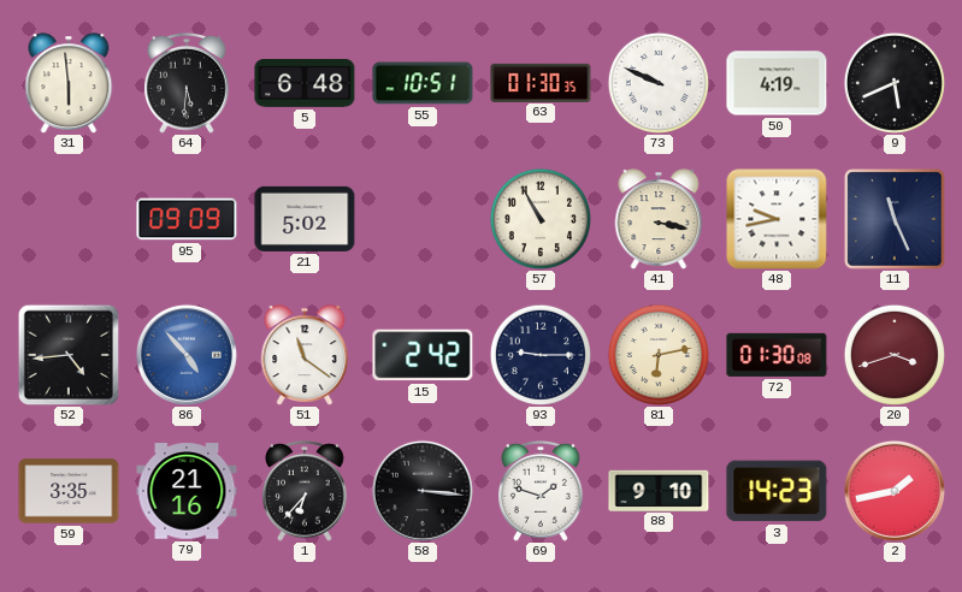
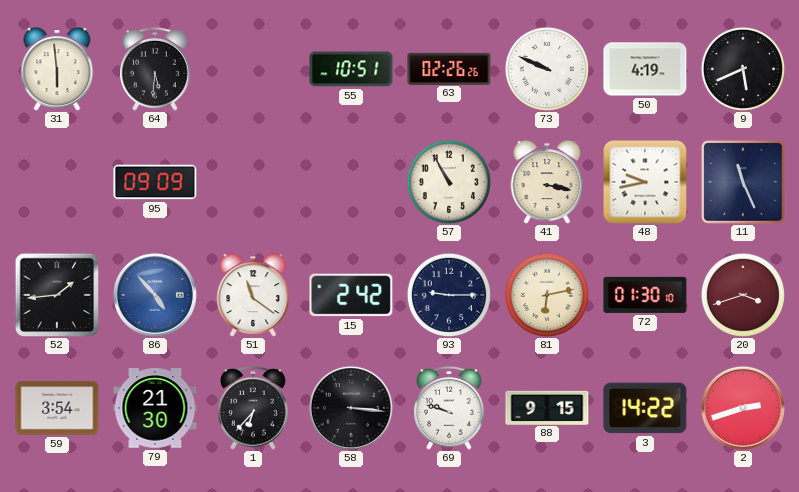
5: 6:48 -> none (305, 84)
63: 01:30 -> 02:26 (449, 68)
21: 5:02 -> none (305, 219)
52: 4:44 -> 1:44 (57, 295)
72: 01:30:08 -> 01:30:10 (645, 295)
59: 3:35 -> 3:54 (57, 408)
79: 21:16 -> 21:30 (155, 408)
69: 1:48 -> 9:48 (450, 408)
88: 9:10 -> 9:15 (547, 407)
3: 14:23 -> 14:22 (645, 408)
2: 1:43 -> 2:42 (743, 408)
